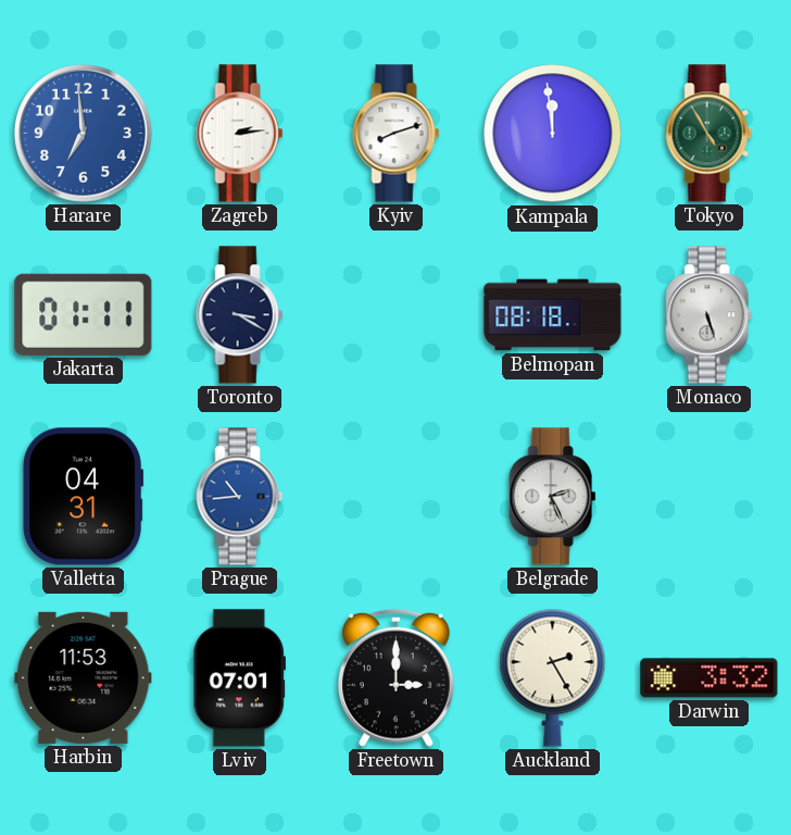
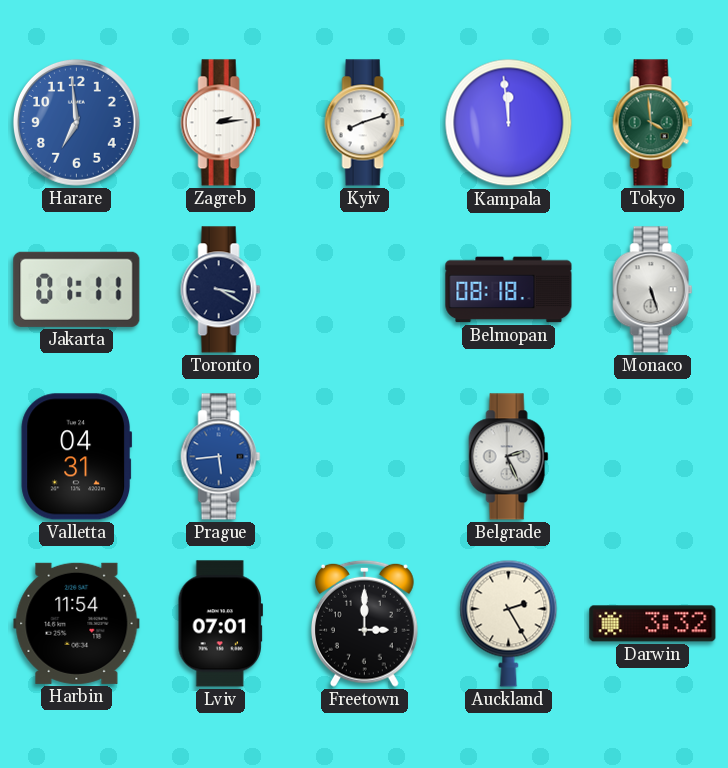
Tokyo: 4:55 -> 3:59 (653, 123)
Prague: 10:44 -> 5:44 (221, 457)
Harbin: 11:53 -> 11:54 (77, 623)
